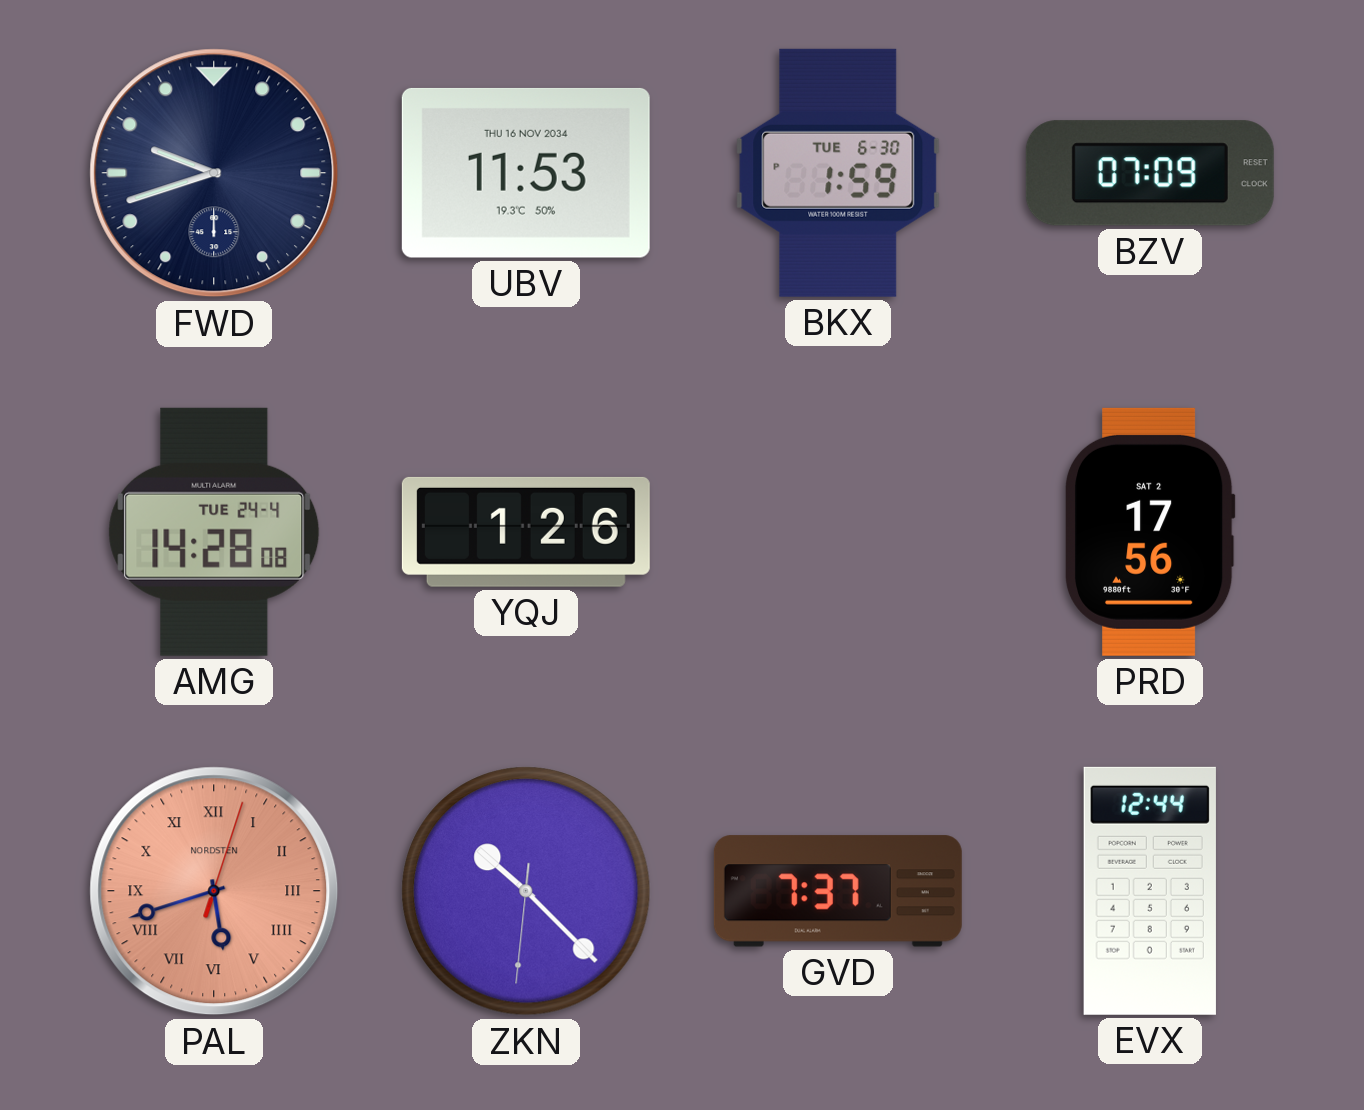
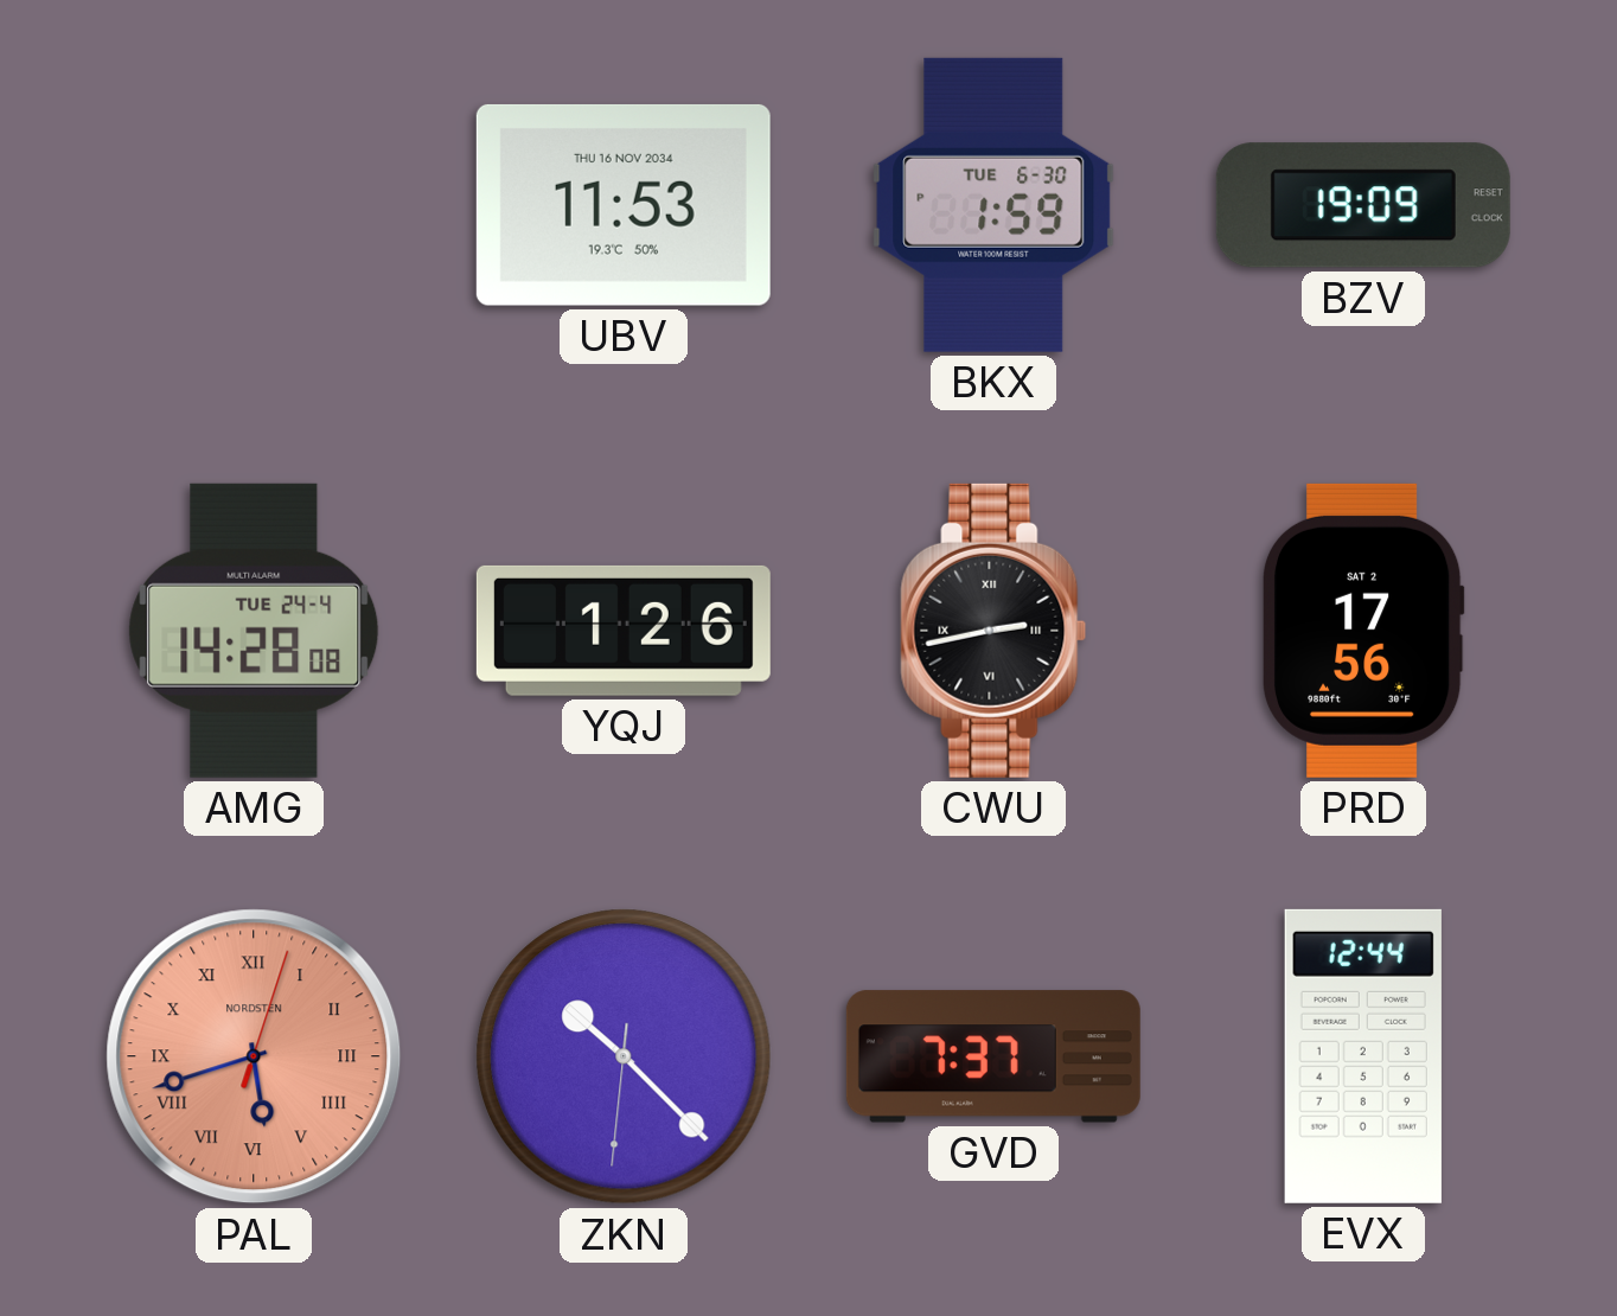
FWD: 9:42 -> none (214, 173)
BZV: 07:09 -> 19:09 (1363, 205)
CWU: none -> 2:43 (993, 631)
